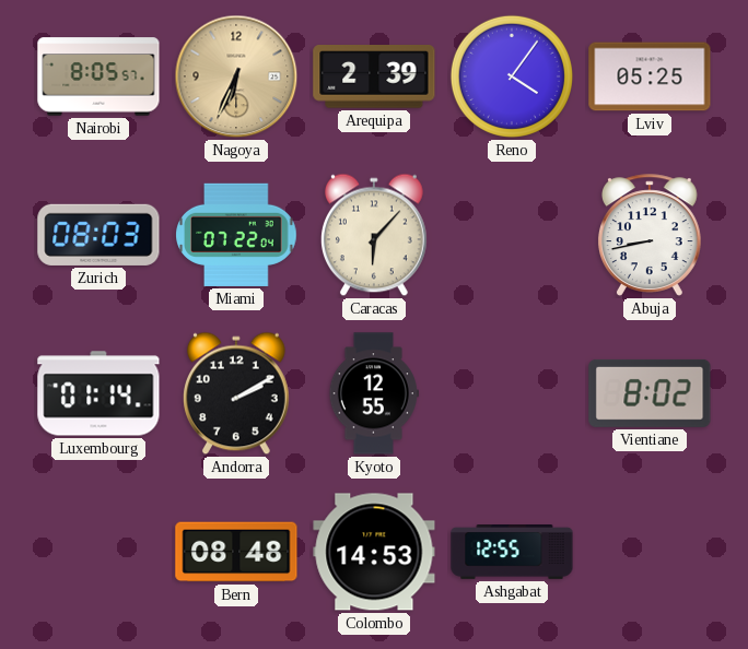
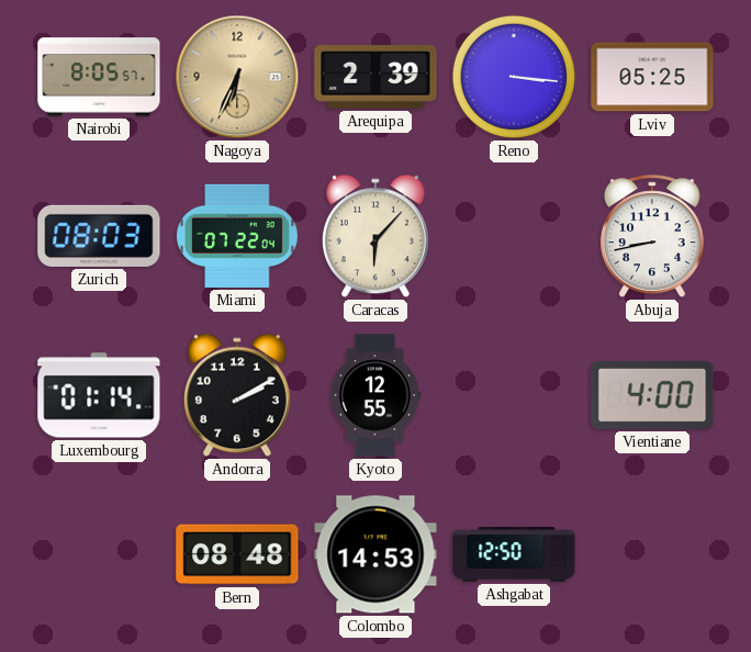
Reno: 4:06 -> 3:16 (514, 77)
Vientiane: 8:02 -> 4:00 (652, 395)
Ashgabat: 12:55 -> 12:50 (514, 555)
